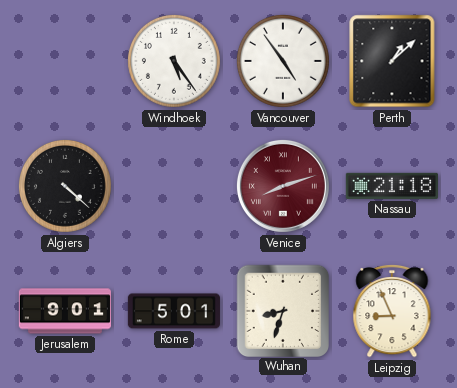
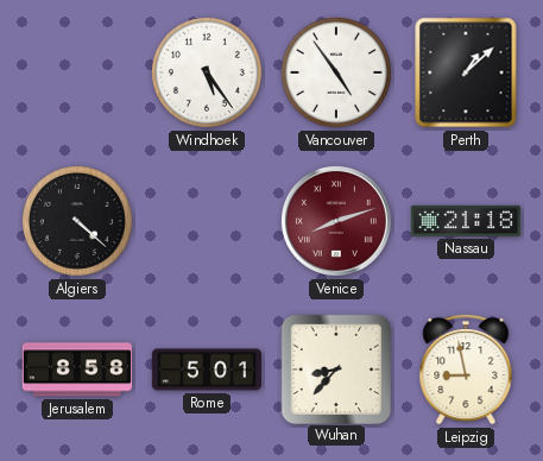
Jerusalem: 9:01 -> 8:58 (77, 370)
Wuhan: 8:33 -> 8:37 (335, 368)
Leipzig: 8:56 -> 8:58 (466, 370)
